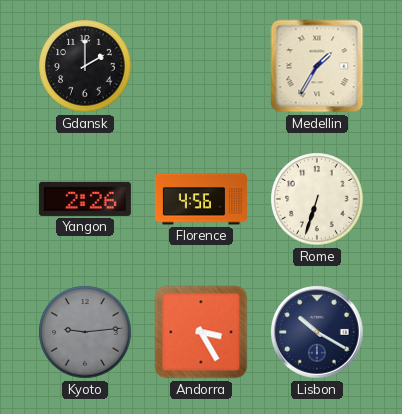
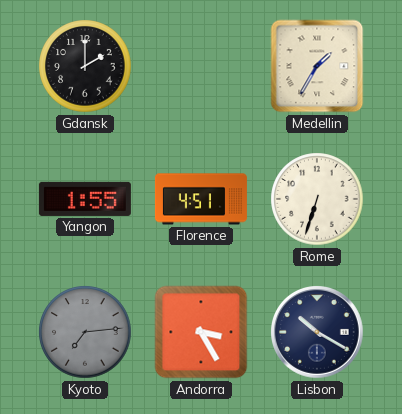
Yangon: 2:26 -> 1:55 (85, 199)
Florence: 4:56 -> 4:51 (201, 199)
Kyoto: 9:14 -> 7:14 (85, 332)
